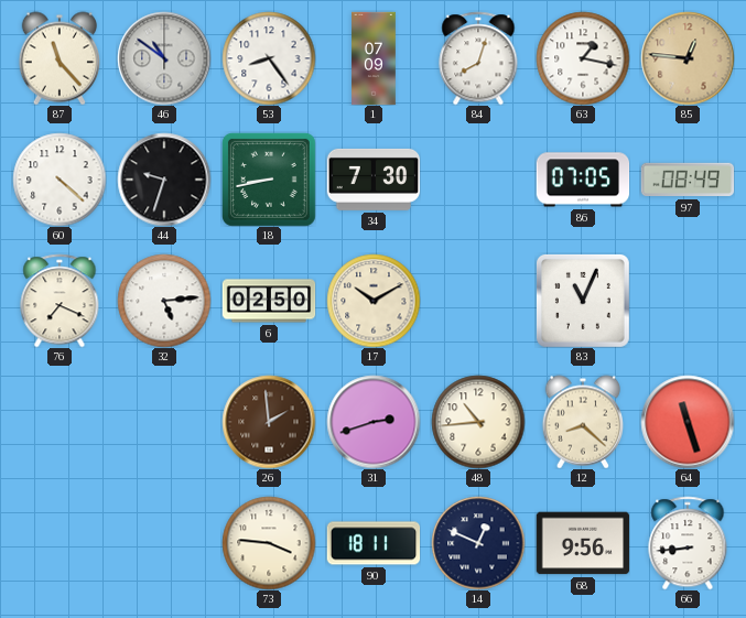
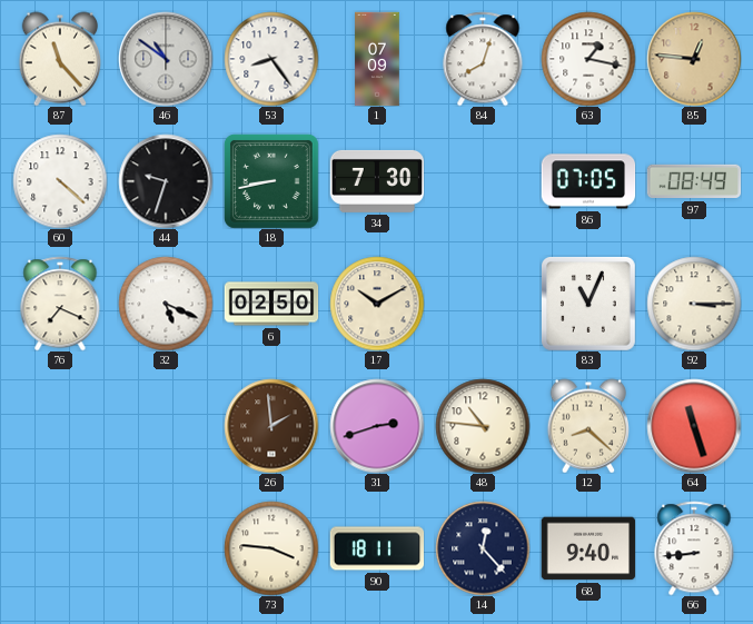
32: 5:14 -> 5:19 (166, 304)
92: none -> 3:15 (694, 304)
48: 10:44 -> 10:46 (483, 426)
14: 12:49 -> 12:23 (483, 548)
68: 9:56 -> 9:40 (588, 548)
